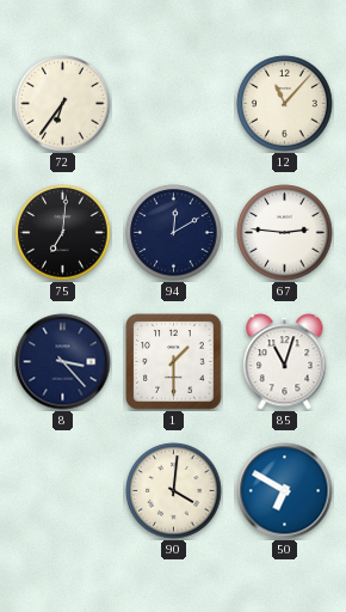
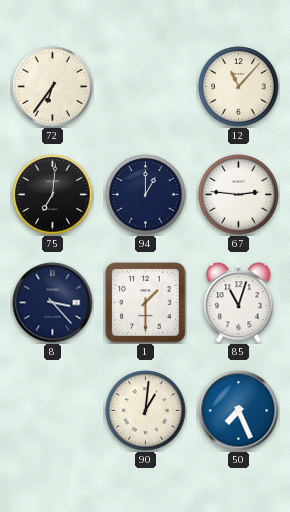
94: 12:10 -> 1:00 (146, 195)
90: 4:01 -> 1:01 (146, 411)
50: 6:50 -> 7:26 (239, 411)
